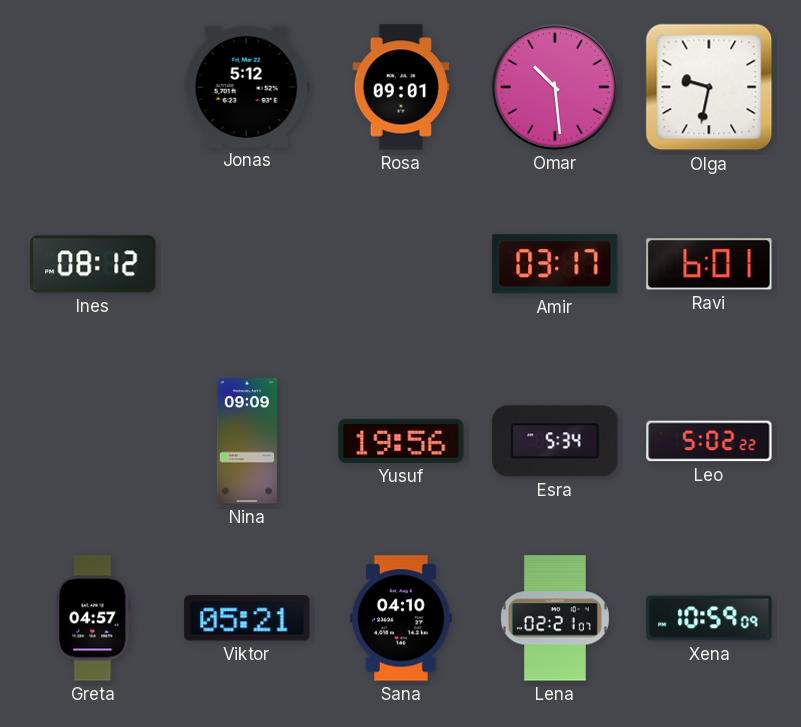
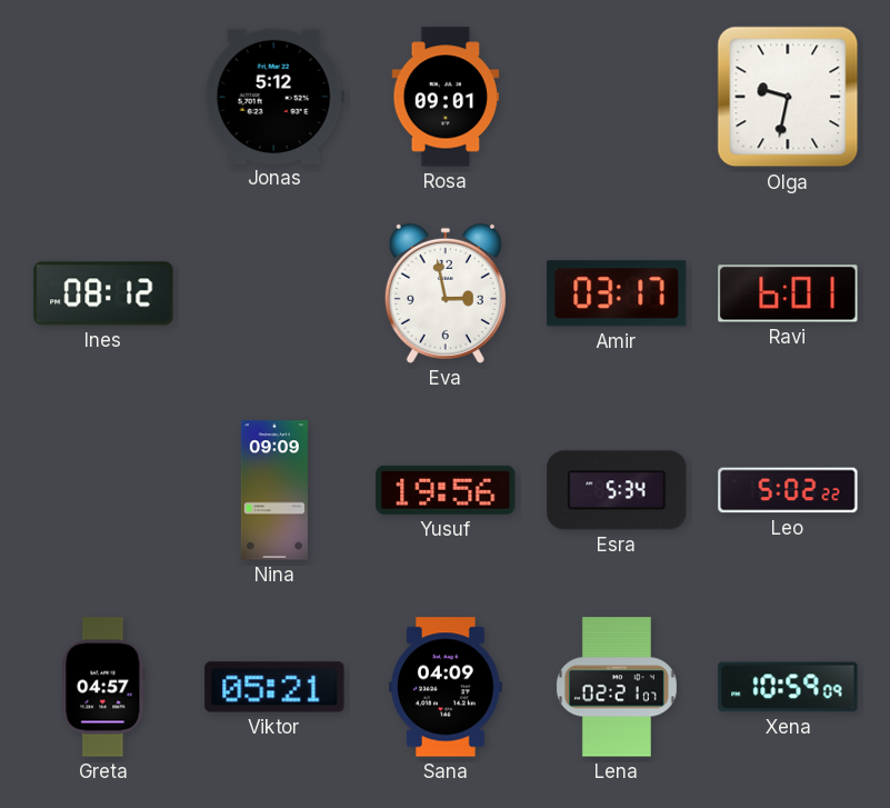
Omar: 10:29 -> none (555, 87)
Eva: none -> 2:58 (446, 293)
Sana: 04:10 -> 04:09 (446, 687)
